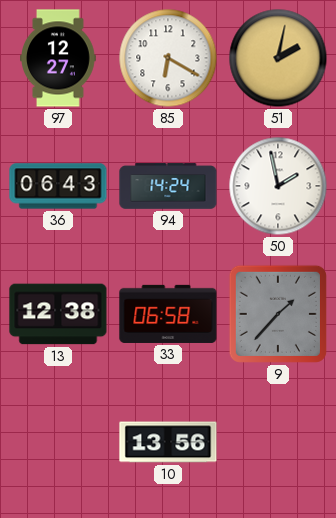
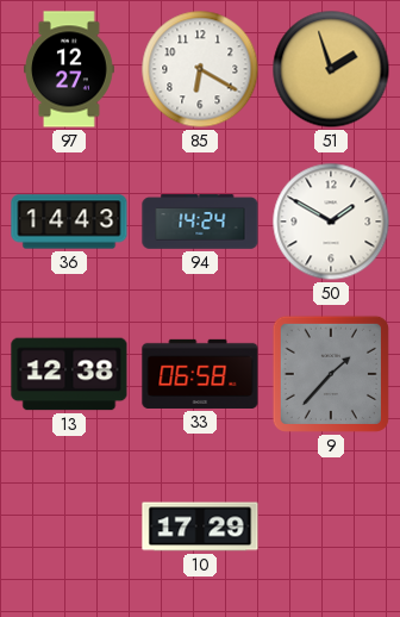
51: 2:02 -> 1:57 (331, 69)
36: 06:43 -> 14:43 (69, 222)
50: 1:58 -> 1:50 (331, 222)
10: 13:56 -> 17:29 (200, 526)
